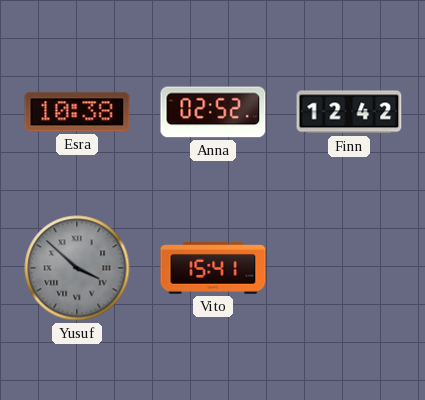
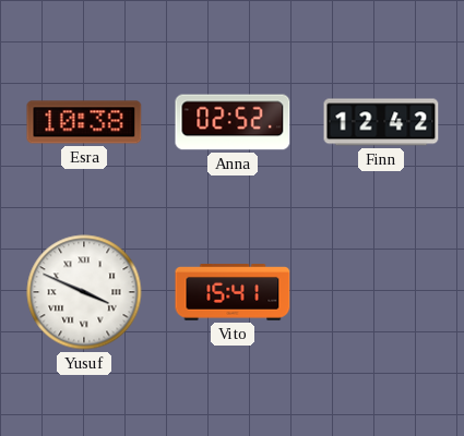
Yusuf: 3:52 -> 3:49 (84, 292)
Yusuf dial: grey -> white (84, 292)
